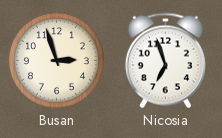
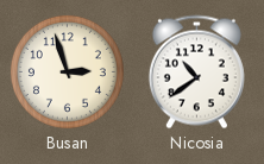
Nicosia: 6:57 -> 10:39 (196, 72)
